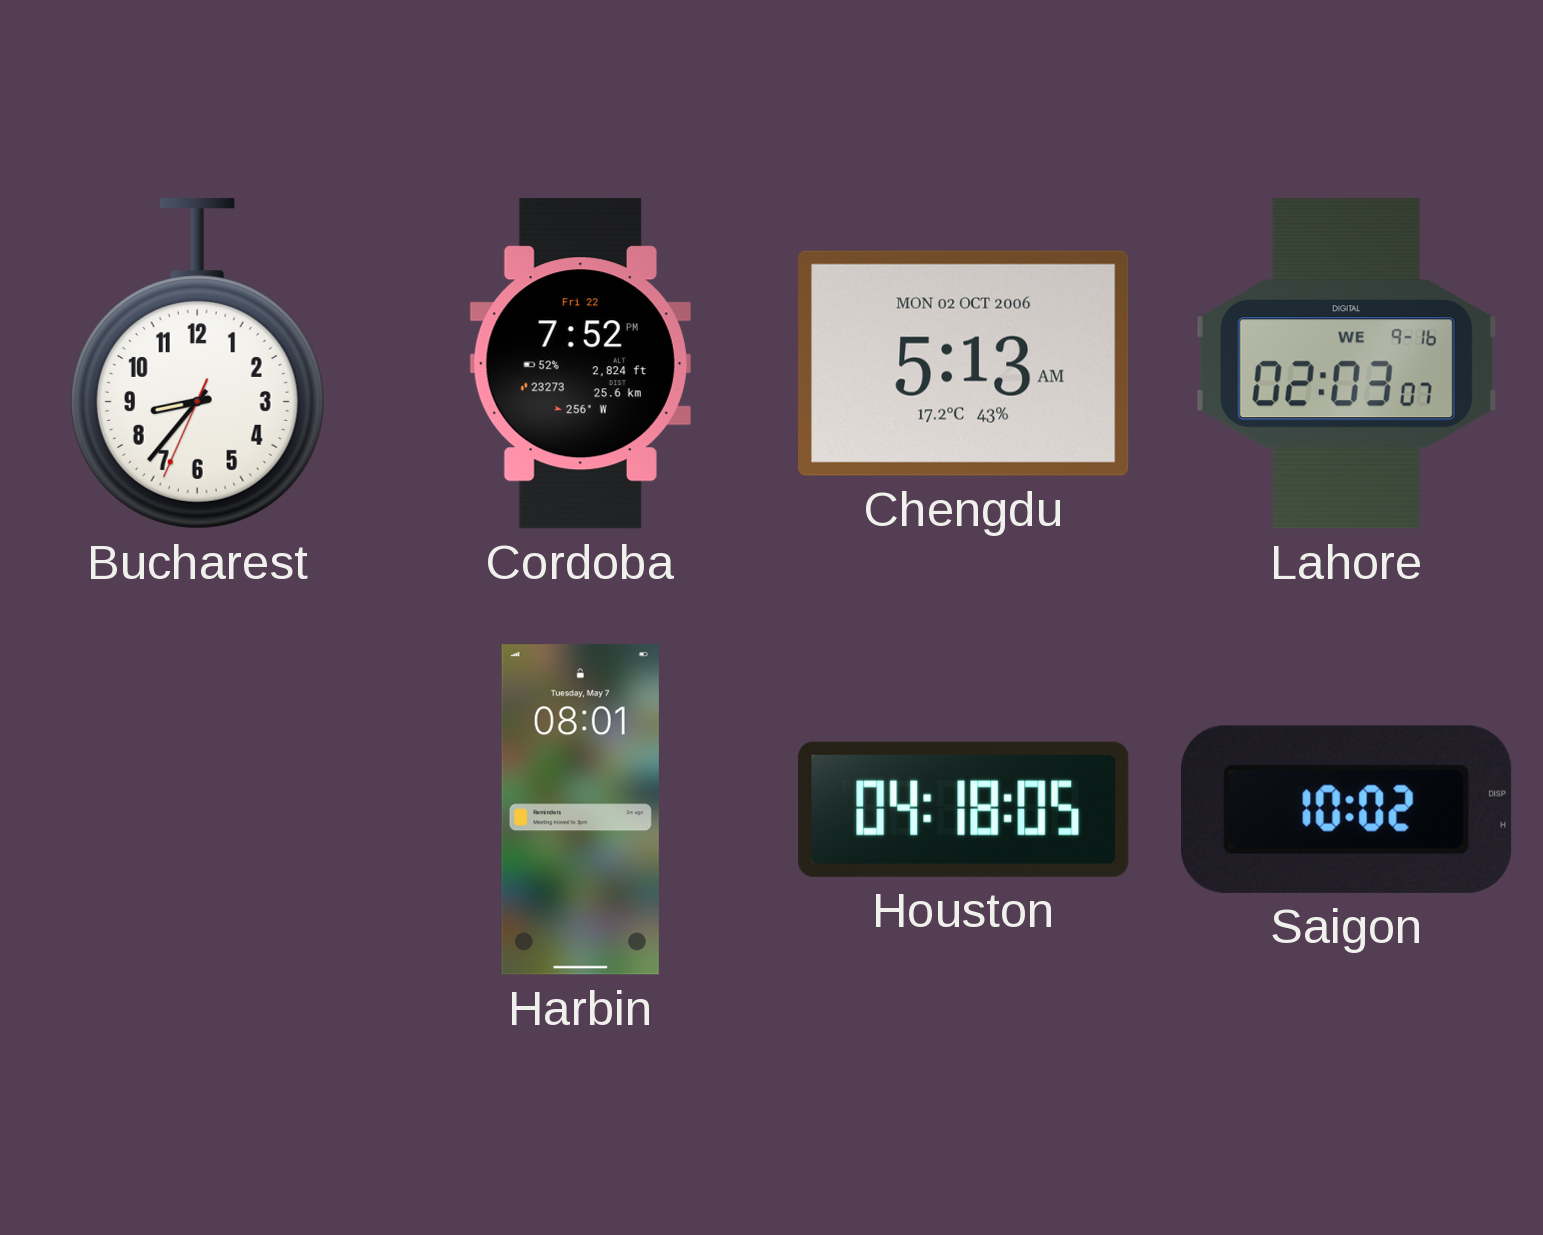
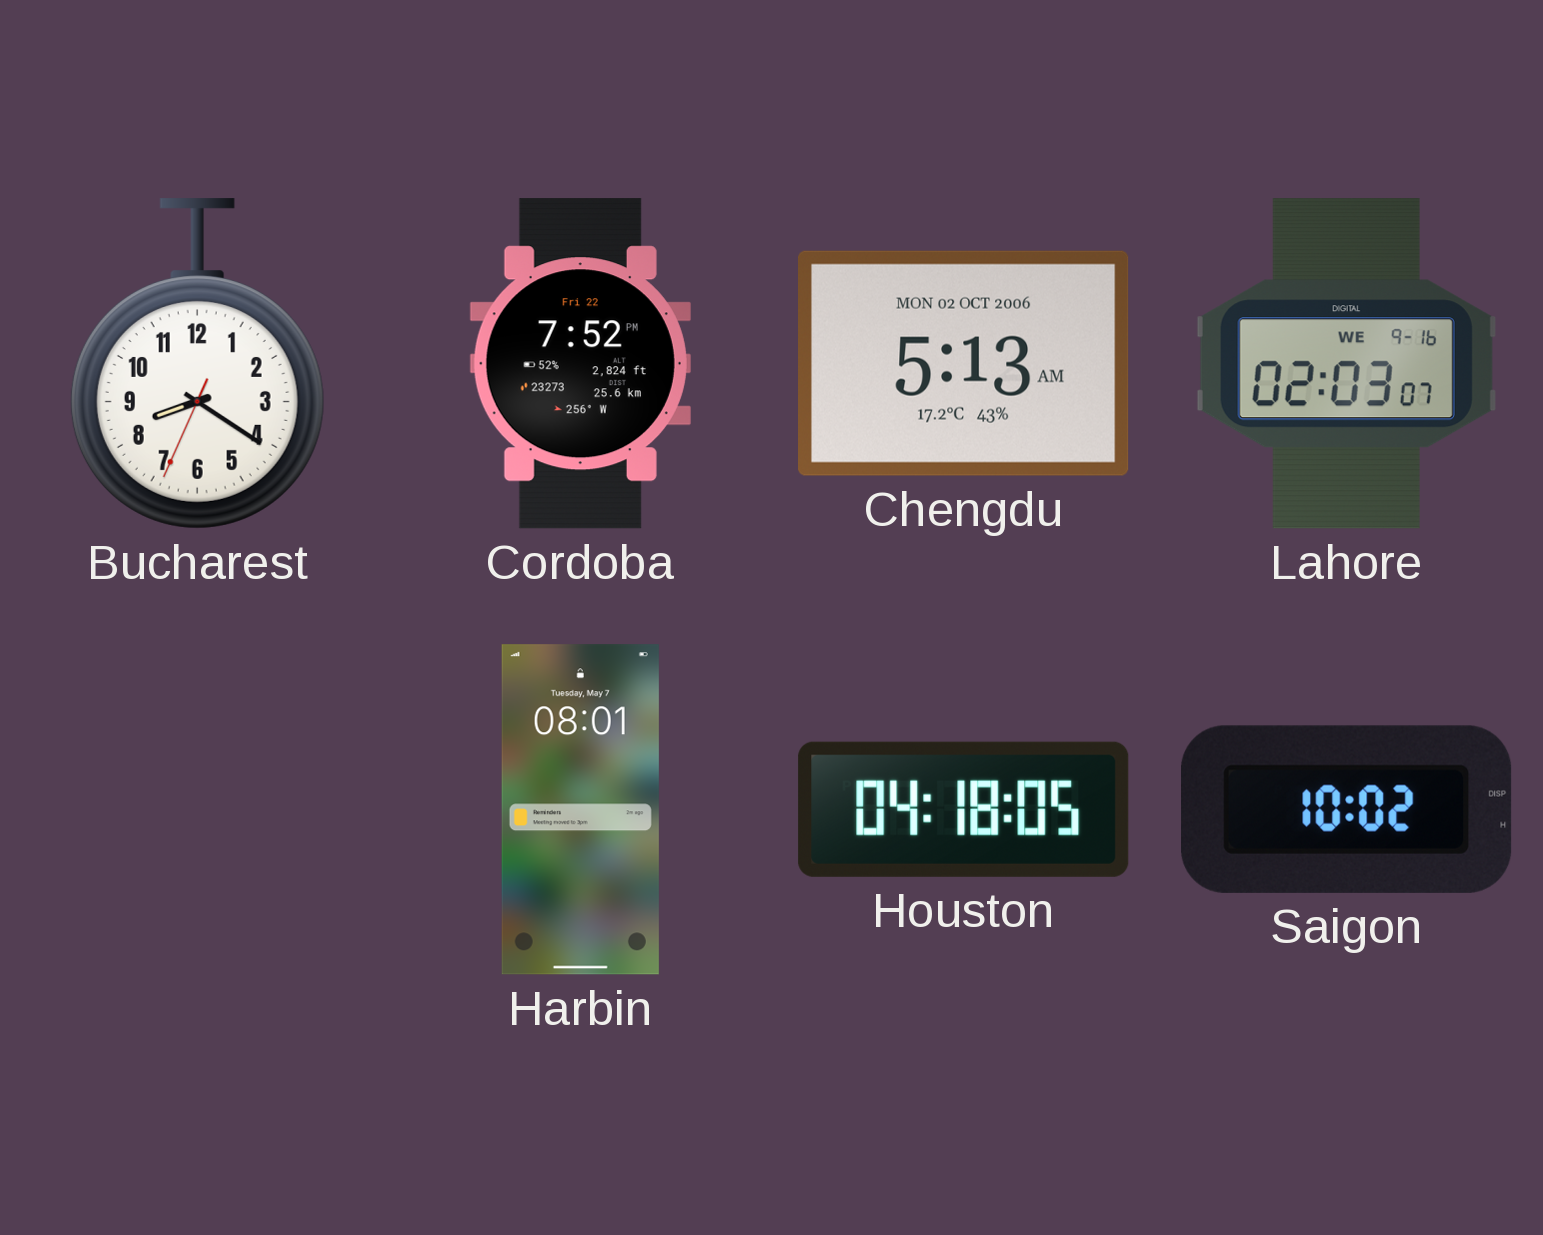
Bucharest: 8:36 -> 8:20 (197, 364)
